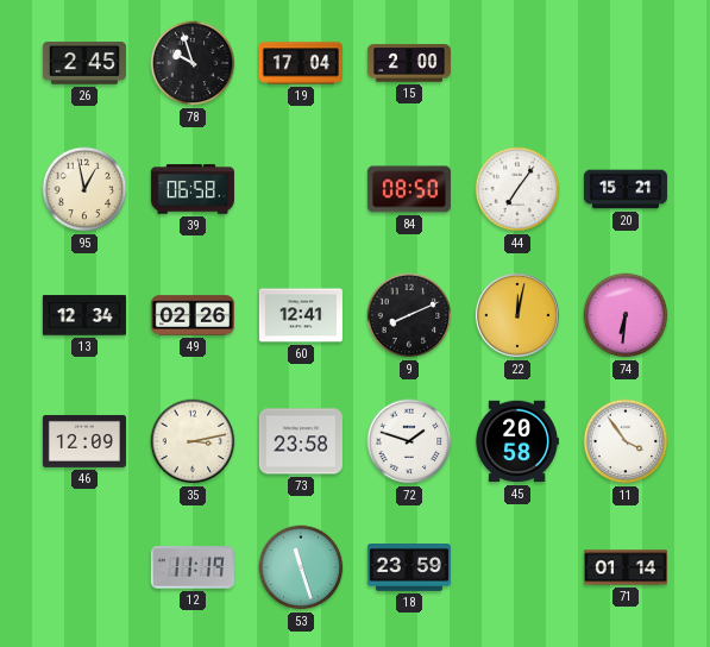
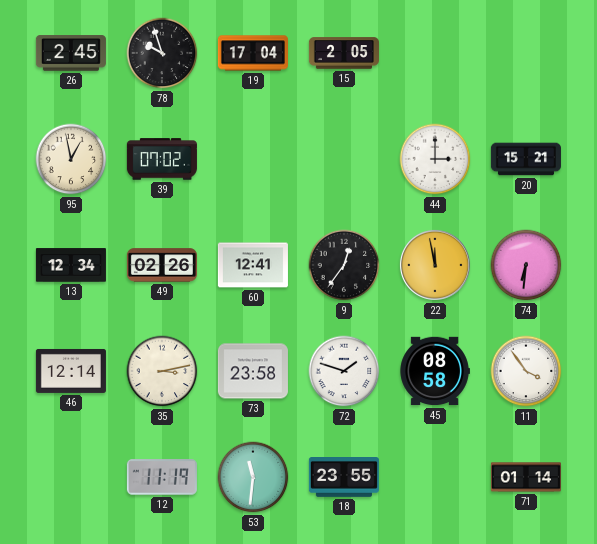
15: 2:00 -> 2:05 (344, 53)
39: 06:58 -> 07:02 (162, 159)
84: 08:50 -> none (409, 189)
44: 7:06 -> 3:00 (435, 159)
9: 8:11 -> 12:36 (344, 265)
22: 12:02 -> 11:58 (435, 265)
46: 12:09 -> 12:14 (71, 371)
45: 20:58 -> 08:58 (435, 371)
53: 11:27 -> 11:31 (253, 477)
18: 23:59 -> 23:55 (344, 478)
